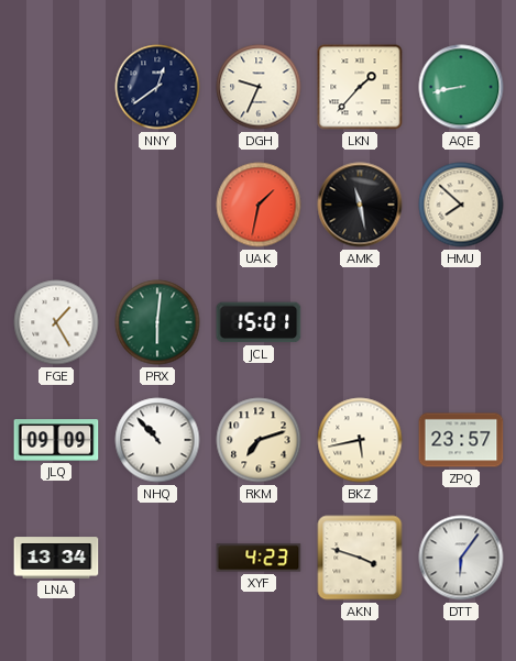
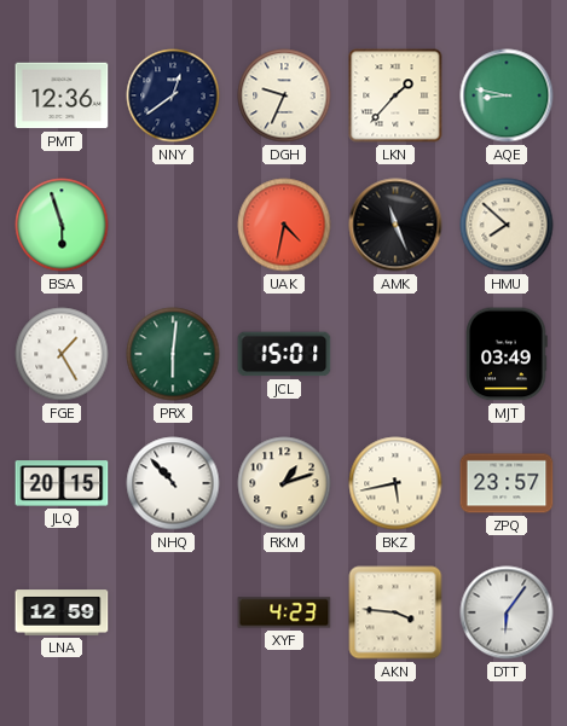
PMT: none -> 12:36 (62, 95)
AQE: 8:43 -> 8:47 (507, 95)
BSA: none -> 5:57 (62, 225)
UAK: 1:32 -> 4:32 (284, 225)
AMK: 11:28 -> 11:26 (395, 225)
MJT: none -> 03:49 (507, 354)
JLQ: 09:09 -> 20:15 (62, 483)
RKM: 7:12 -> 1:12 (284, 483)
LNA: 13:34 -> 12:59 (62, 612)
AKN: 3:48 -> 3:46 (395, 612)
